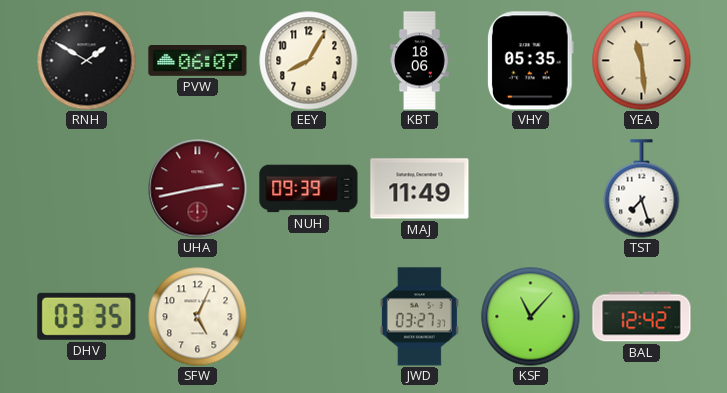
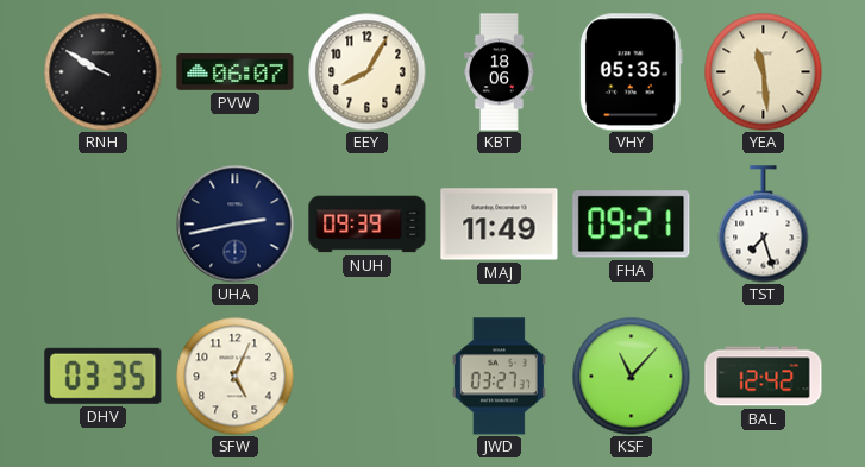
RNH: 1:50 -> 9:50 (104, 72)
UHA dial: burgundy -> navy (236, 225)
FHA: none -> 09:21 (632, 225)
